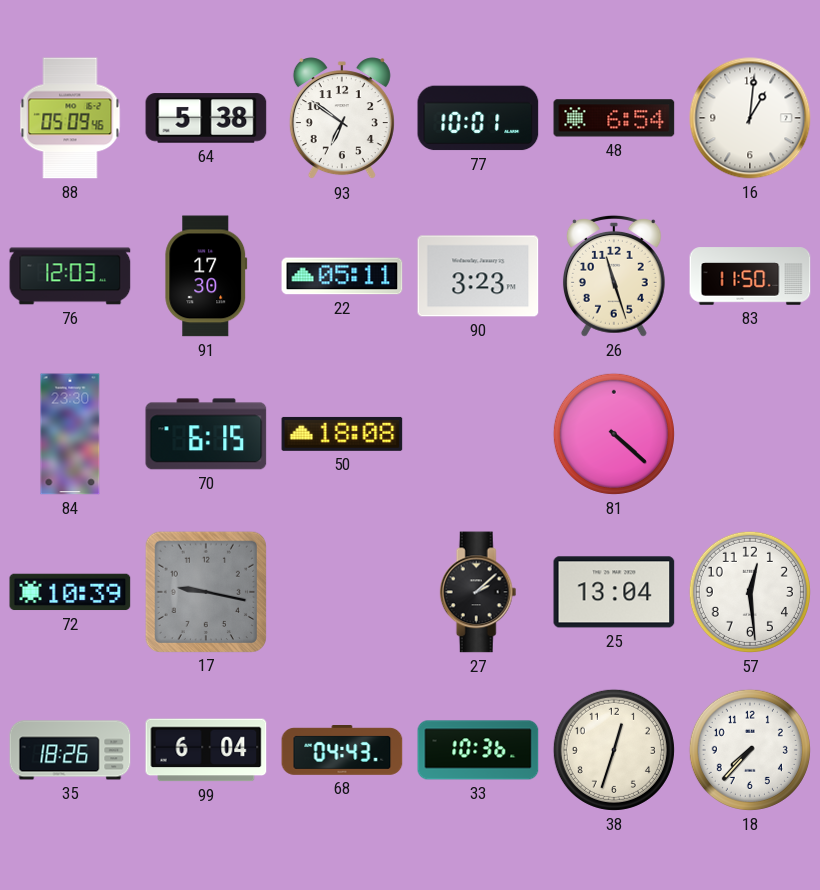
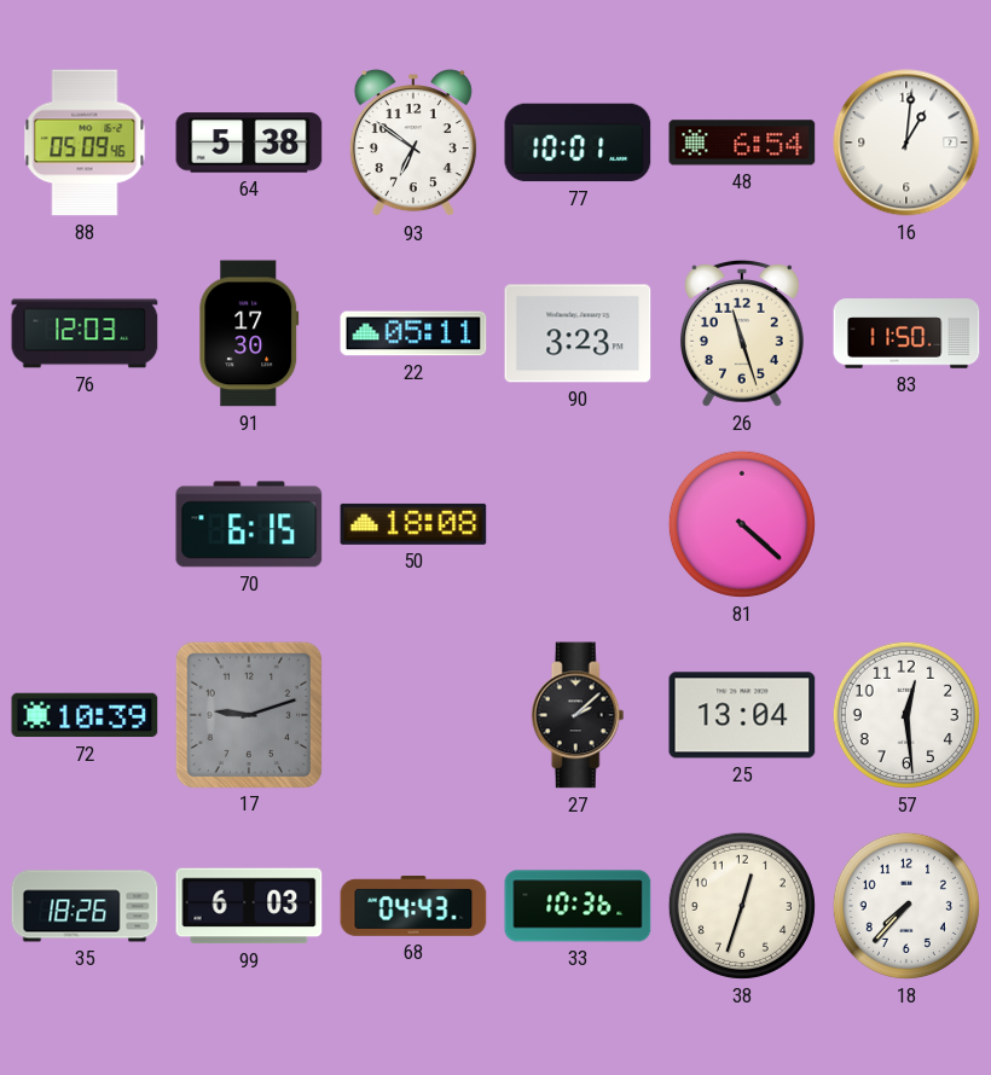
84: 23:30 -> none (70, 434)
17: 9:17 -> 9:12 (248, 714)
99: 6:04 -> 6:03 (249, 906)
